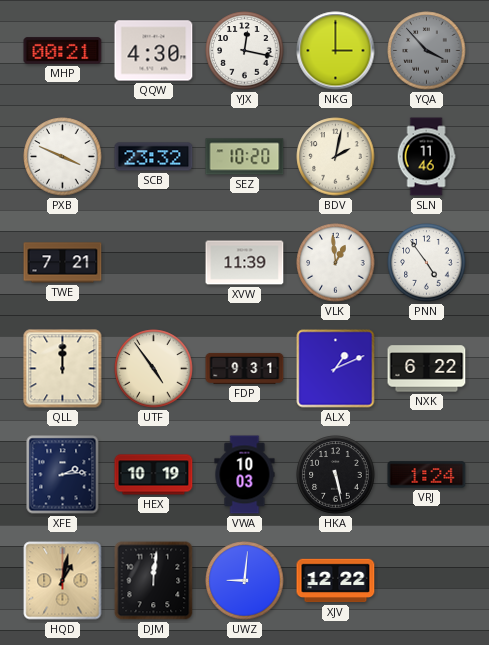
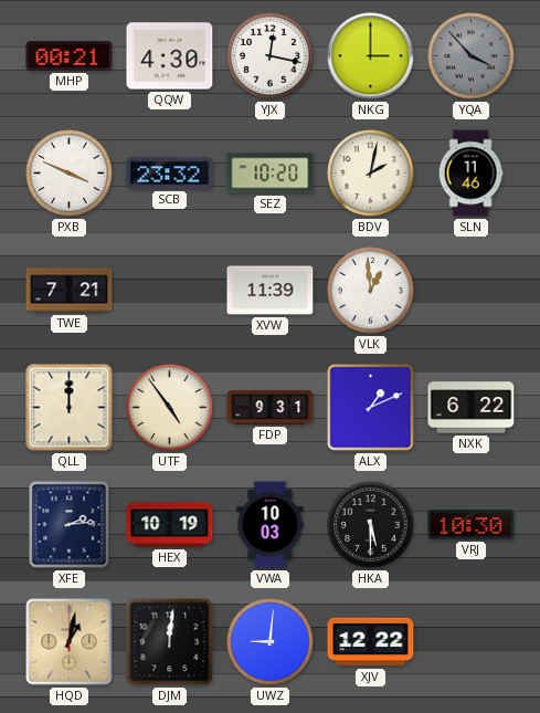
PNN: 4:54 -> none (427, 263)
HKA: 5:28 -> 5:30 (371, 525)
VRJ: 1:24 -> 10:30 (472, 525)
